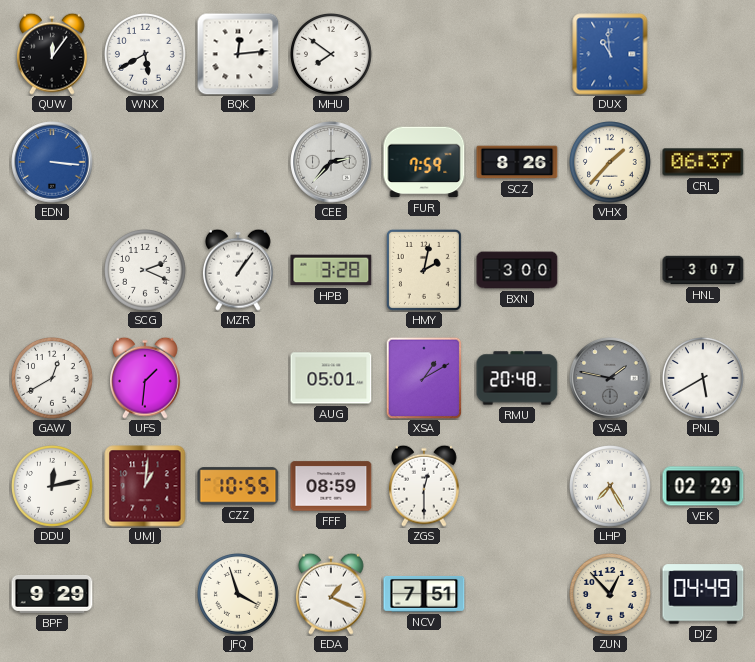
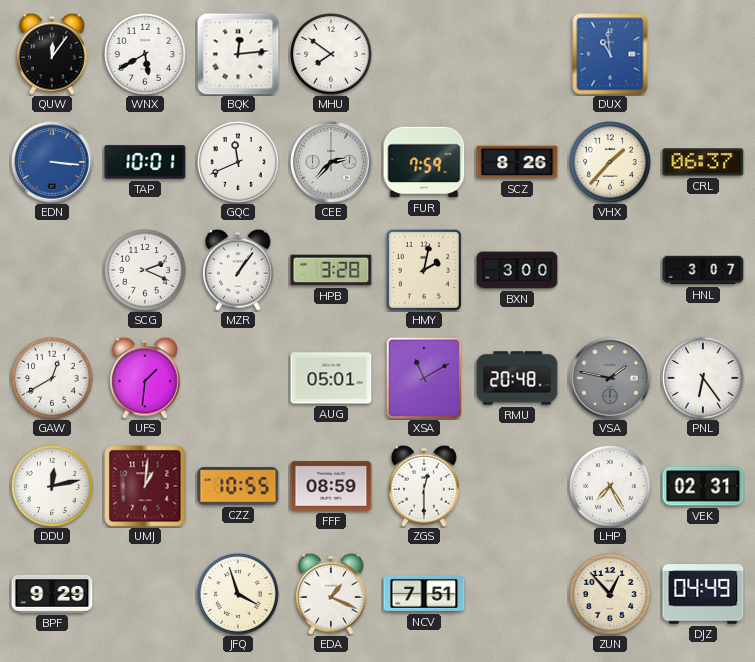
TAP: none -> 10:01 (145, 162)
GQC: none -> 11:41 (239, 163)
XSA: 1:10 -> 11:10 (424, 378)
PNL: 5:40 -> 6:24 (704, 379)
VEK: 02:29 -> 02:31 (703, 486)
